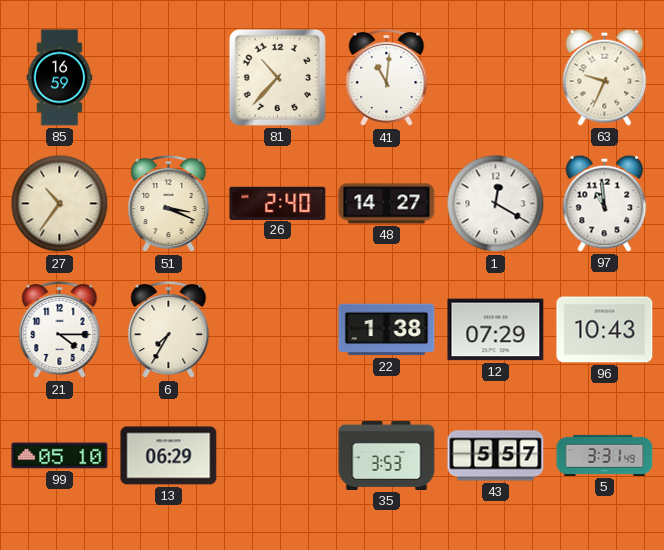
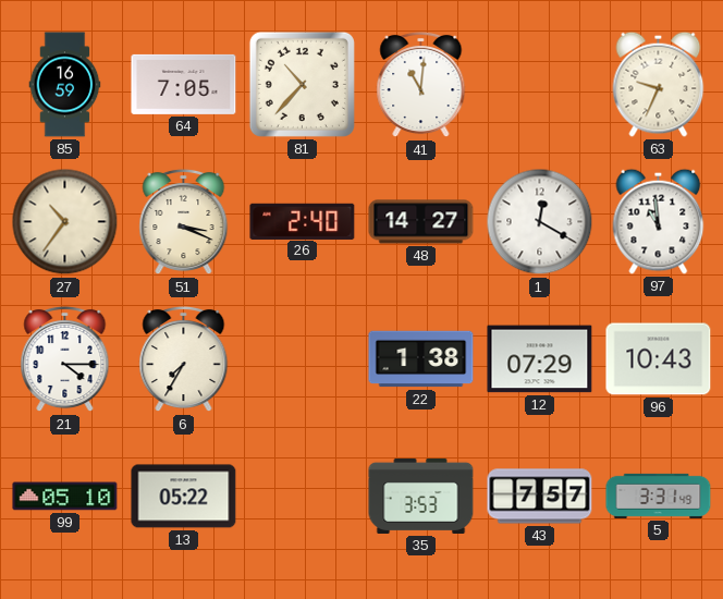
64: none -> 7:05 (184, 84)
13: 06:29 -> 05:22 (184, 497)
43: 5:57 -> 7:57 (540, 497)
